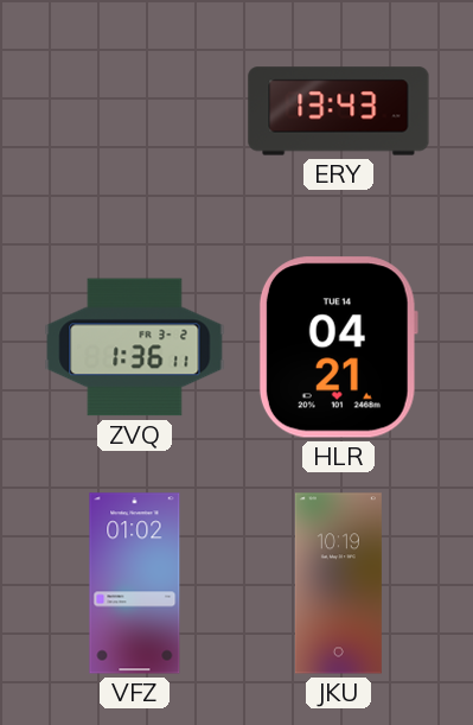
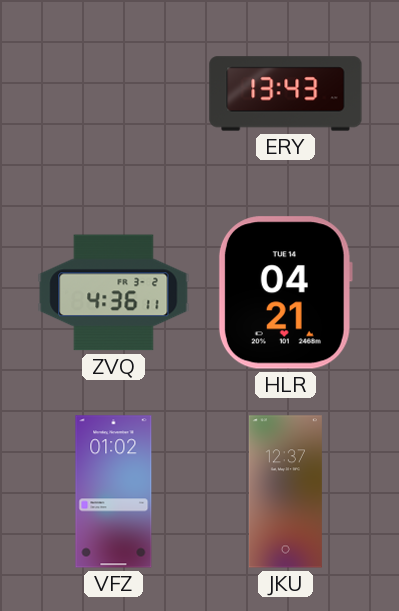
ZVQ: 1:36 -> 4:36 (114, 293)
JKU: 10:19 -> 12:37 (285, 492)
